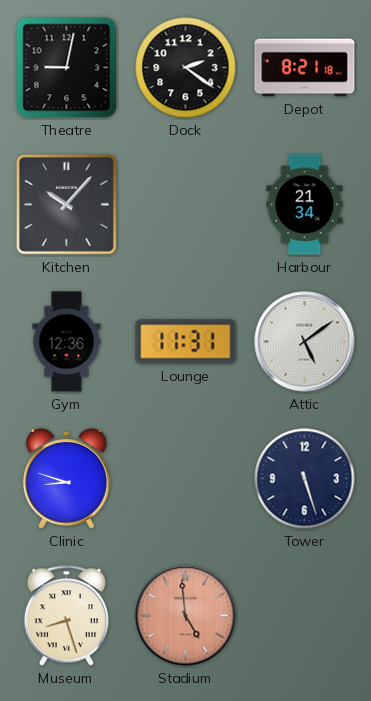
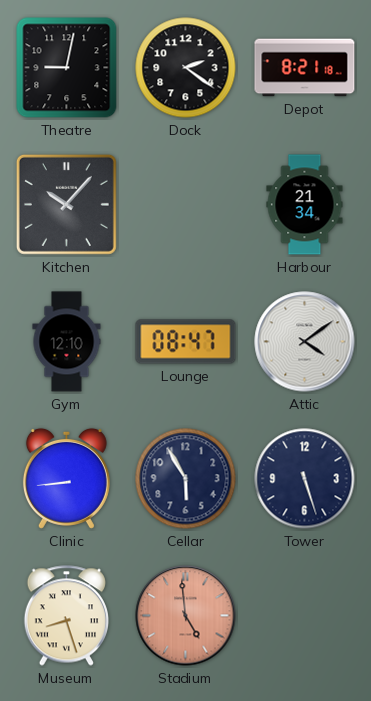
Gym: 12:36 -> 12:10 (67, 342)
Lounge: 11:31 -> 08:47 (186, 342)
Attic: 5:09 -> 4:09 (305, 342)
Clinic: 8:48 -> 8:44 (66, 478)
Cellar: none -> 5:55 (186, 479)
